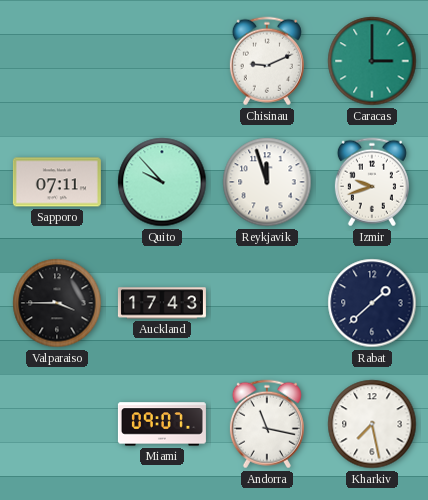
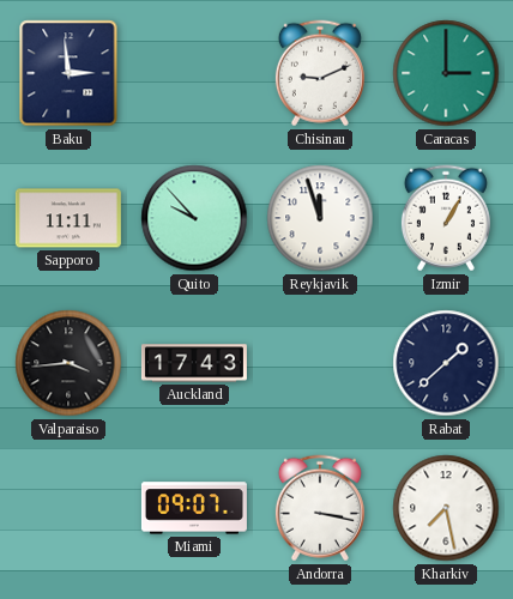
Baku: none -> 2:59 (68, 73)
Sapporo: 07:11 -> 11:11 (68, 218)
Izmir: 9:42 -> 1:05 (446, 218)
Valparaiso: 3:45 -> 3:44 (68, 363)
Andorra: 11:17 -> 3:17 (320, 508)
